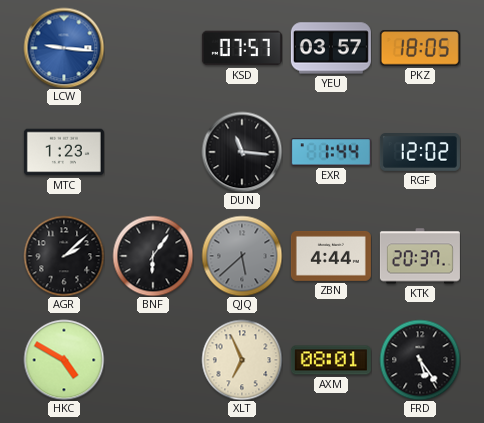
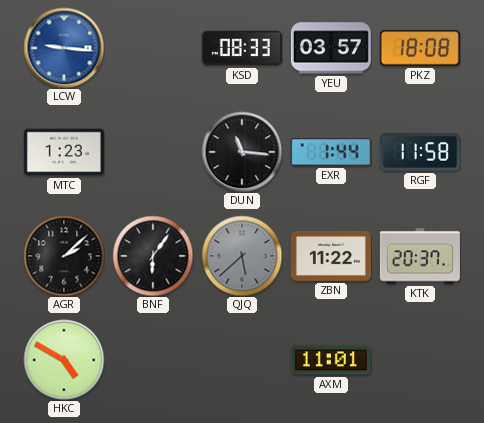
KSD: 07:57 -> 08:33 (242, 48)
PKZ: 18:05 -> 18:08 (420, 49)
RGF: 12:02 -> 11:58 (420, 153)
ZBN: 4:44 -> 11:22 (331, 256)
XLT: 6:56 -> none (242, 360)
AXM: 08:01 -> 11:01 (331, 360)
FRD: 5:24 -> none (420, 360)
